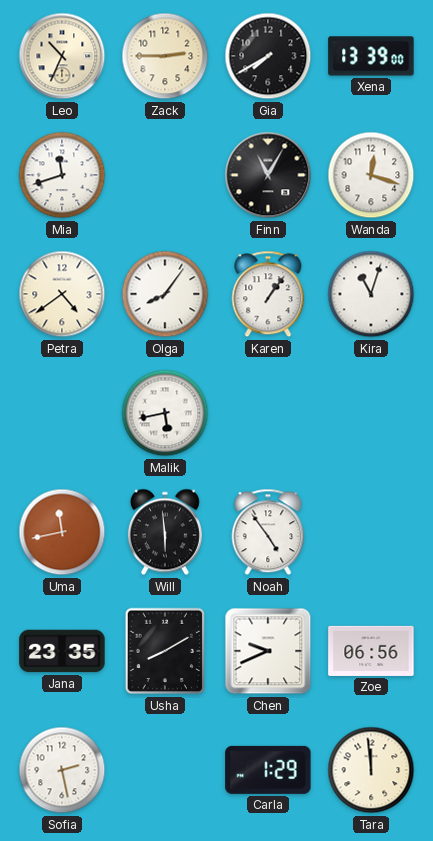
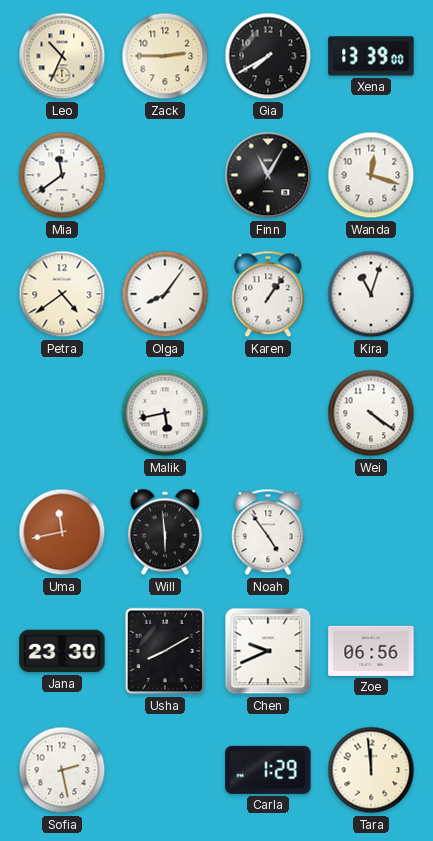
Mia: 11:42 -> 11:39 (62, 175)
Wei: none -> 4:21 (371, 413)
Jana: 23:35 -> 23:30 (62, 651)
